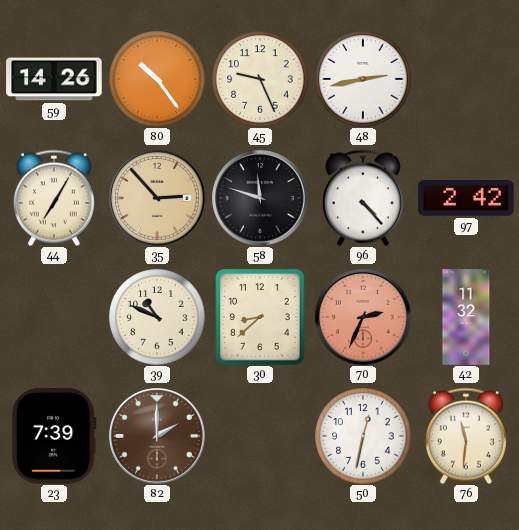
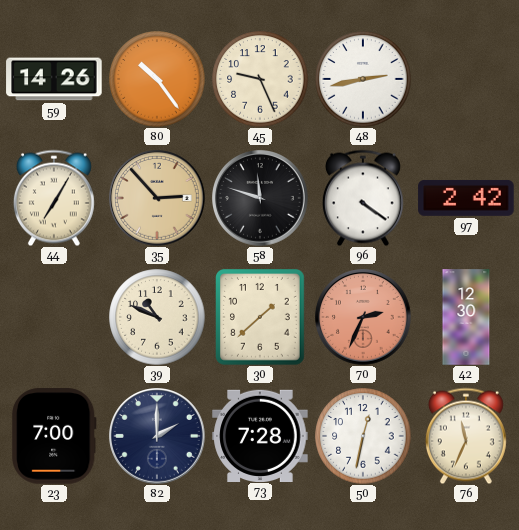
96: 4:23 -> 4:21 (363, 198)
30: 8:38 -> 1:38 (261, 318)
42: 11:32 -> 12:30 (466, 317)
23: 7:39 -> 7:00 (54, 436)
82 dial: brown -> navy (158, 437)
73: none -> 7:28 (260, 435)
76: 11:31 -> 11:34 (466, 436)
